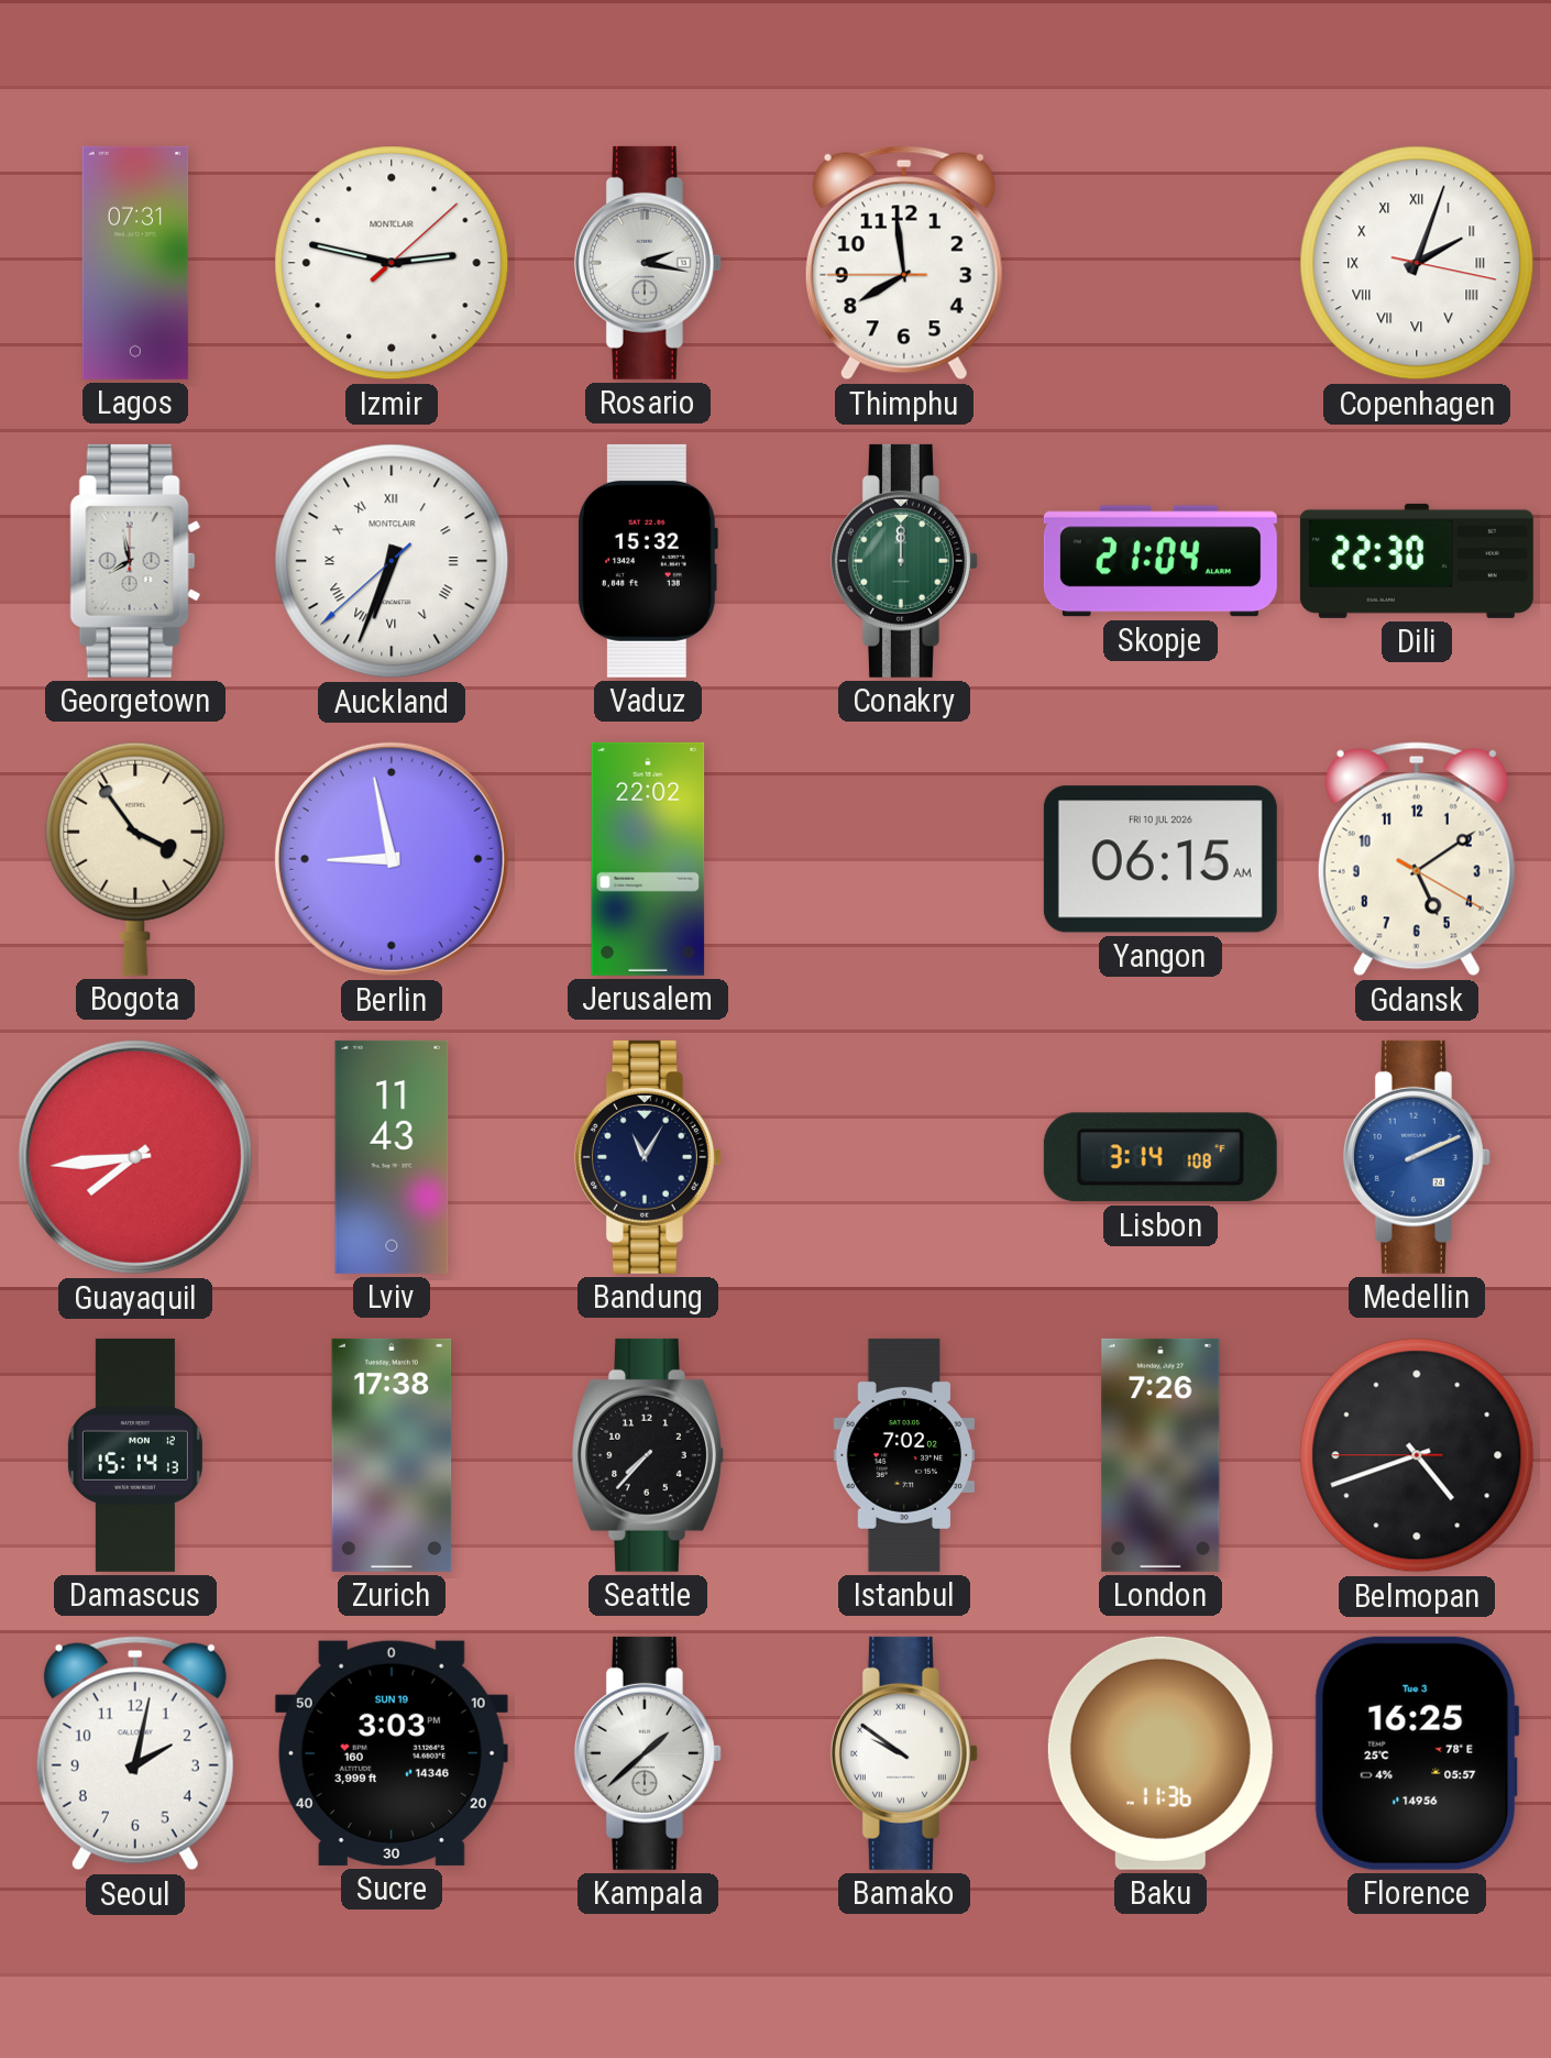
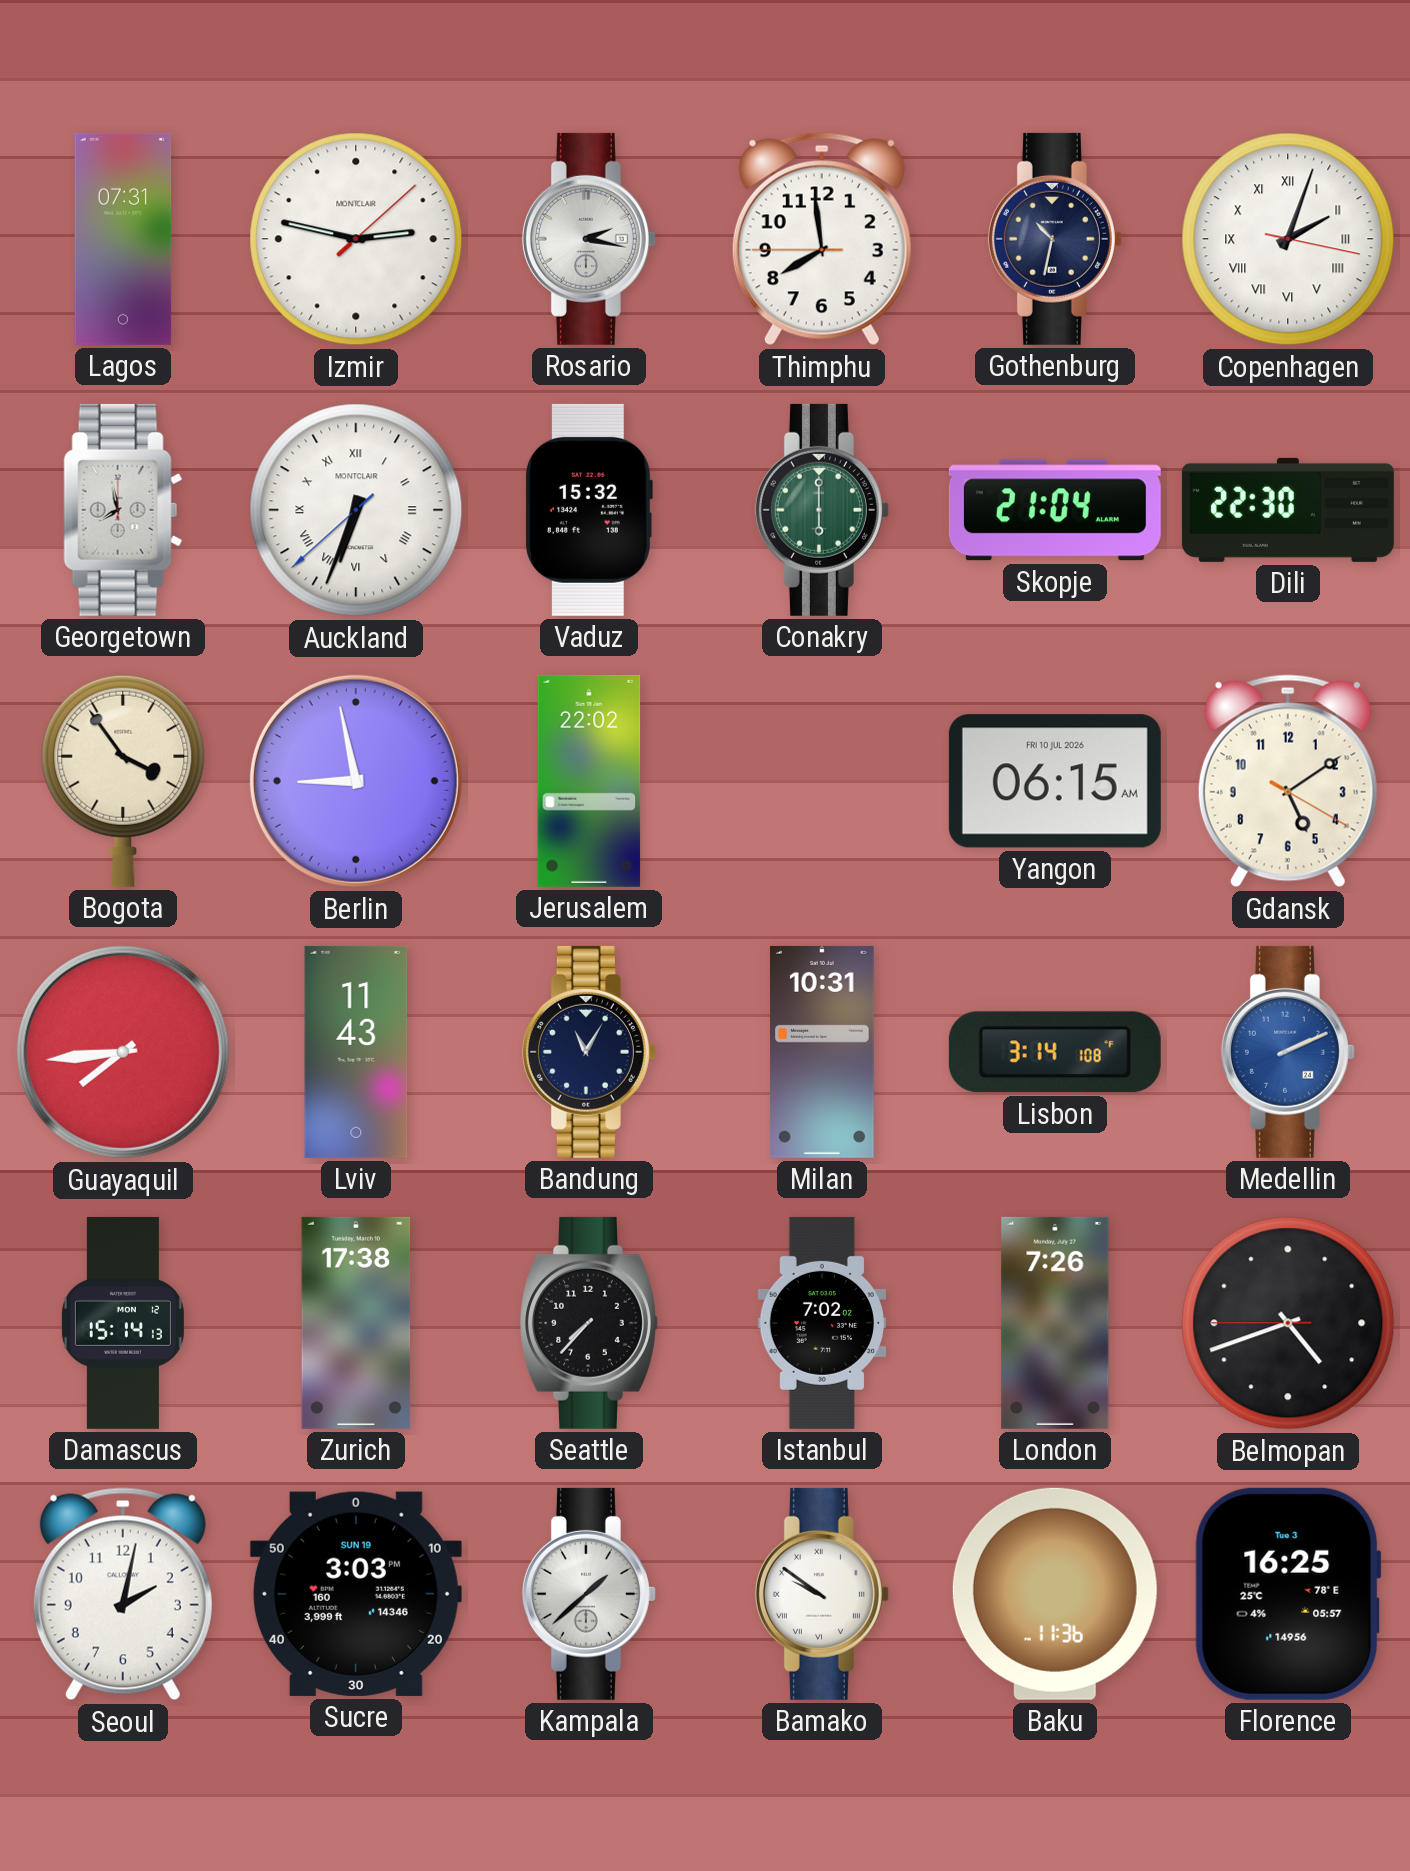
Gothenburg: none -> 10:32 (1055, 239)
Conakry: 12:00 -> 6:00 (822, 510)
Milan: none -> 10:31 (823, 1052)
